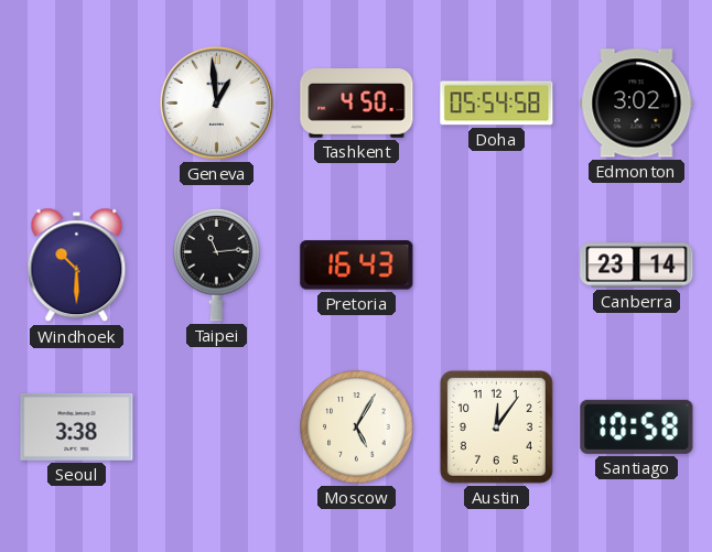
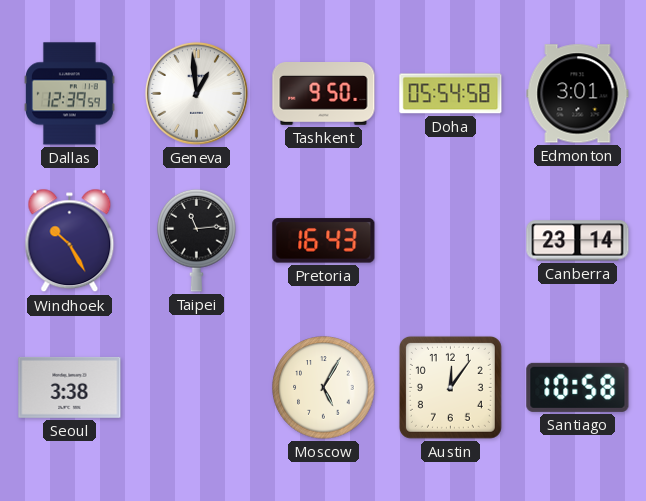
Dallas: none -> 12:39 (69, 94)
Tashkent: 4:50 -> 9:50 (324, 94)
Edmonton: 3:02 -> 3:01 (578, 94)
Windhoek: 10:30 -> 10:25 (70, 241)
